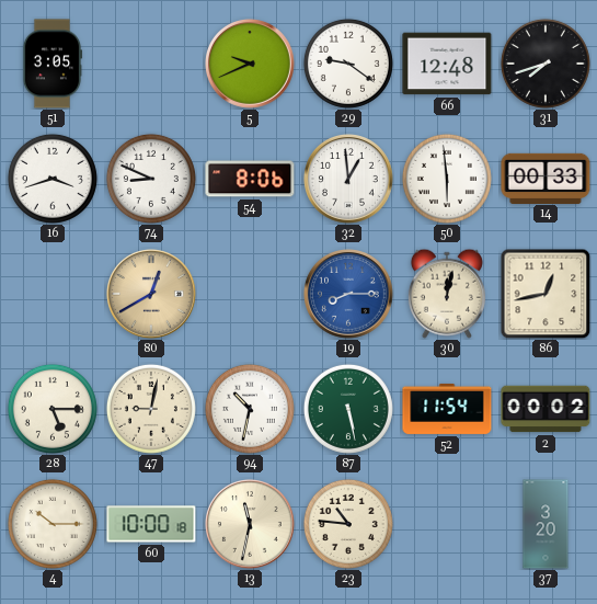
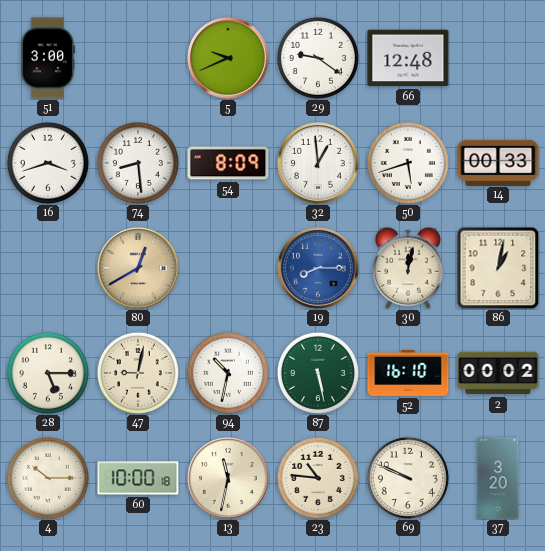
51: 3:05 -> 3:00 (48, 58)
31: 7:42 -> none (546, 64)
74: 8:49 -> 8:29 (138, 163)
54: 8:06 -> 8:09 (228, 163)
50: 5:59 -> 5:42 (408, 163)
86: 12:43 -> 1:02 (498, 268)
52: 11:54 -> 16:10 (408, 373)
69: none -> 9:49 (408, 478)
